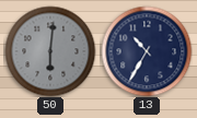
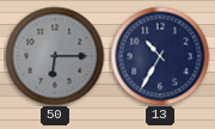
50: 6:01 -> 6:15 (55, 56)
